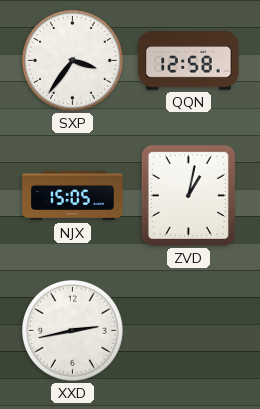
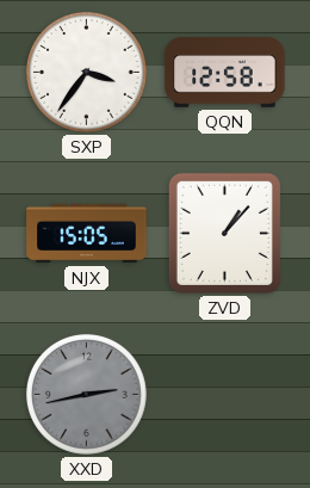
ZVD: 1:02 -> 1:07 (224, 233)
XXD dial: white -> grey (87, 395)
